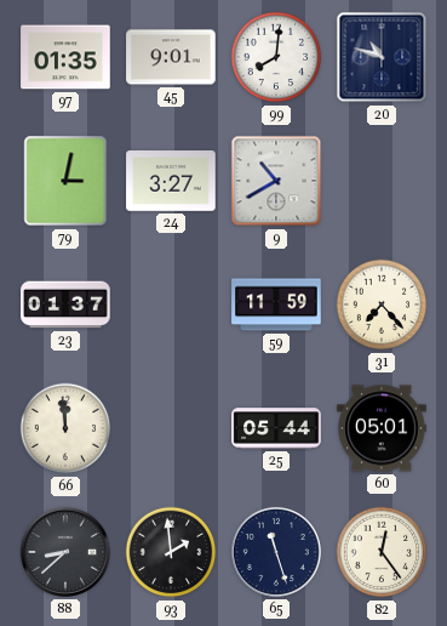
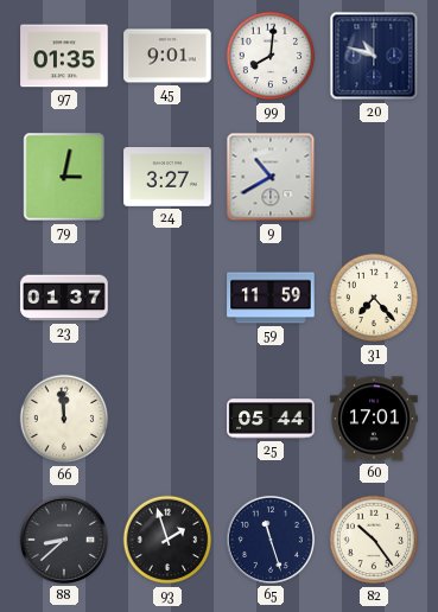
60: 05:01 -> 17:01 (374, 419)
93: 1:59 -> 1:57 (167, 540)
82: 12:24 -> 10:24 (374, 540)
